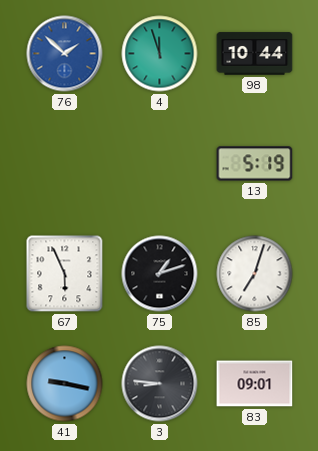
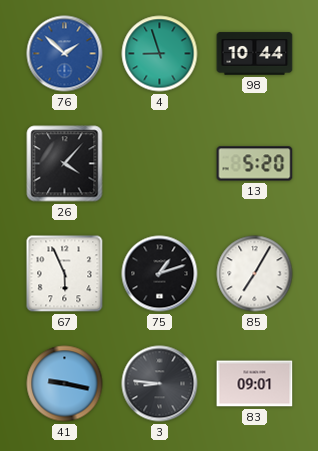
4: 11:57 -> 8:57 (160, 54)
26: none -> 4:07 (65, 164)
13: 5:19 -> 5:20 (255, 164)
85: 7:03 -> 7:05 (255, 274)
